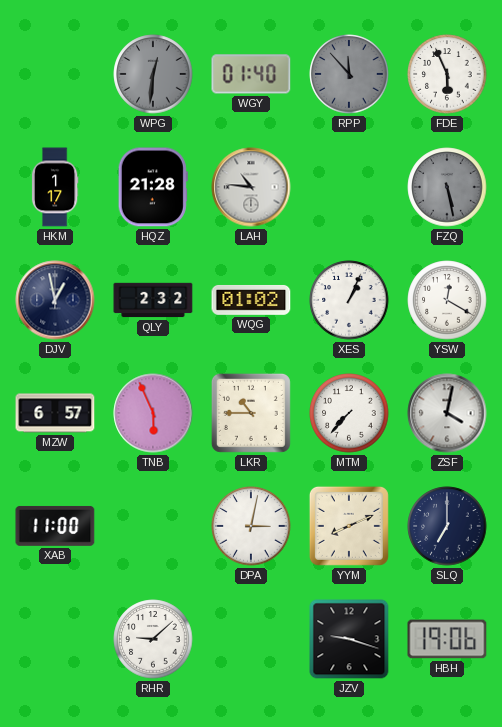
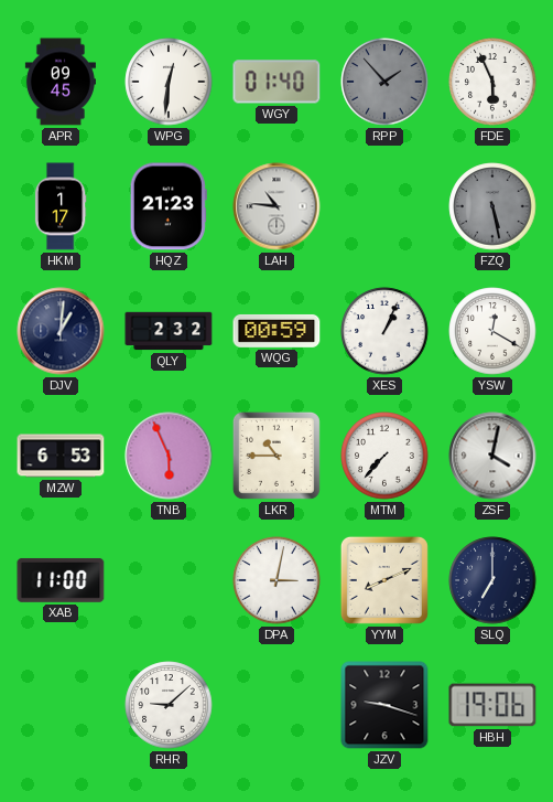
APR: none -> 09:45 (61, 82)
WPG dial: grey -> white (169, 82)
RPP: 11:53 -> 1:53 (384, 82)
HQZ: 21:28 -> 21:23 (169, 206)
DJV: 12:58 -> 1:01 (61, 331)
WQG: 01:02 -> 00:59 (276, 331)
MZW: 6:57 -> 6:53 (61, 456)
